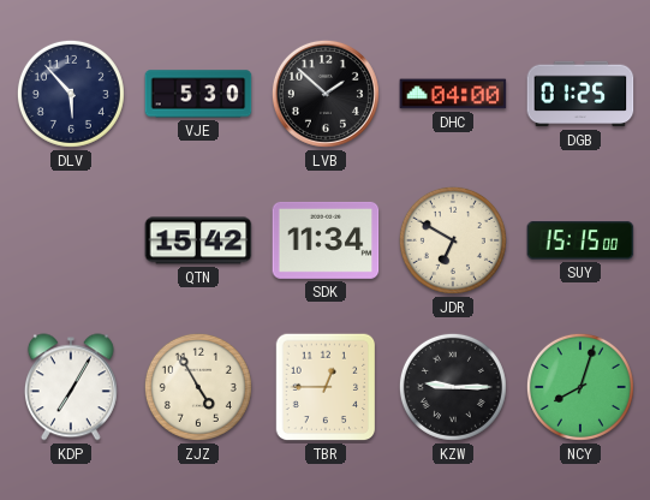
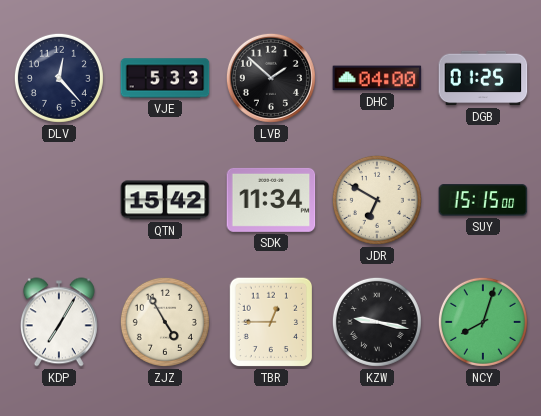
DLV: 5:53 -> 12:23 (59, 78)
VJE: 5:30 -> 5:33 (165, 78)
KZW: 9:15 -> 9:17 (377, 322)
